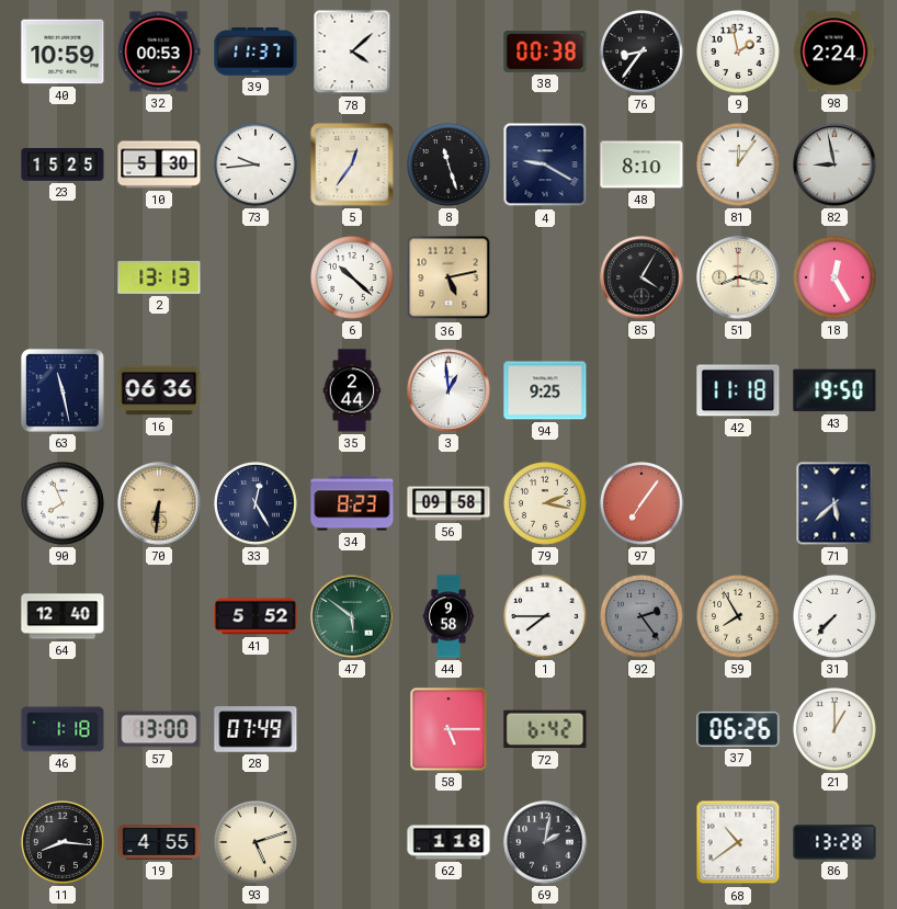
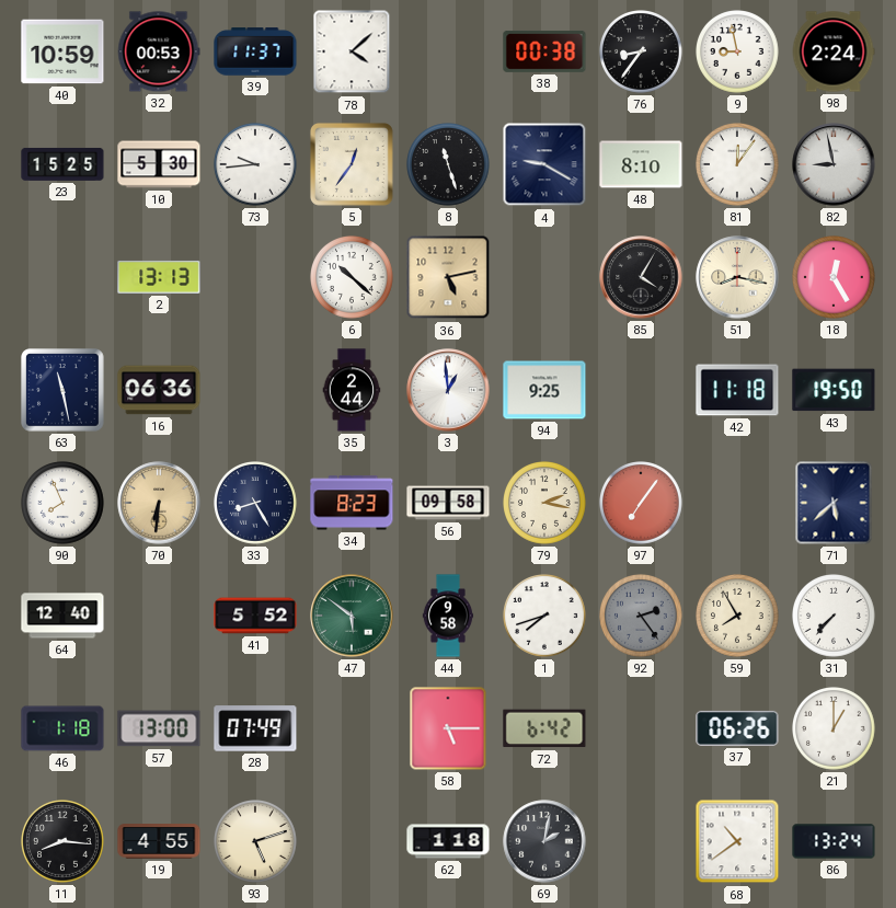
9: 1:58 -> 8:58 (738, 53)
33: 12:25 -> 8:25 (256, 504)
1: 7:45 -> 7:42 (545, 617)
86: 13:28 -> 13:24 (834, 841)
